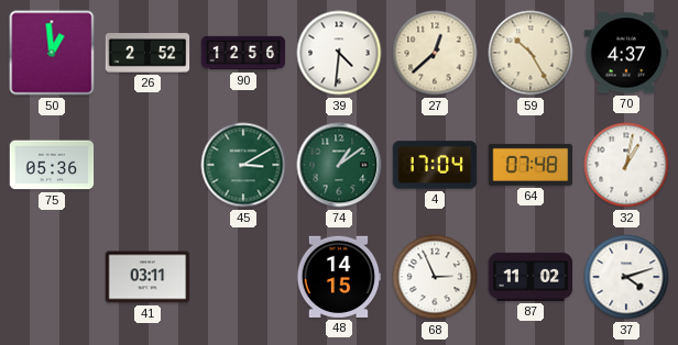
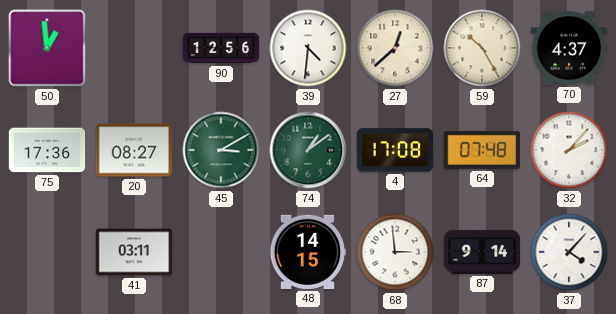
26: 2:52 -> none (147, 54)
75: 05:36 -> 17:36 (47, 150)
20: none -> 08:27 (134, 150)
4: 17:04 -> 17:08 (395, 150)
32: 1:02 -> 2:07 (569, 150)
68: 2:56 -> 2:59 (395, 252)
87: 11:02 -> 9:14 (482, 252)
37: 4:12 -> 4:07 (569, 252)
